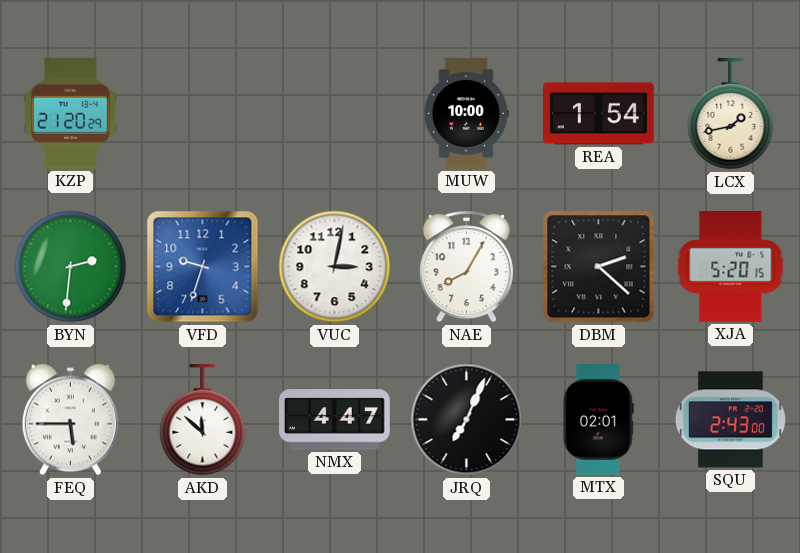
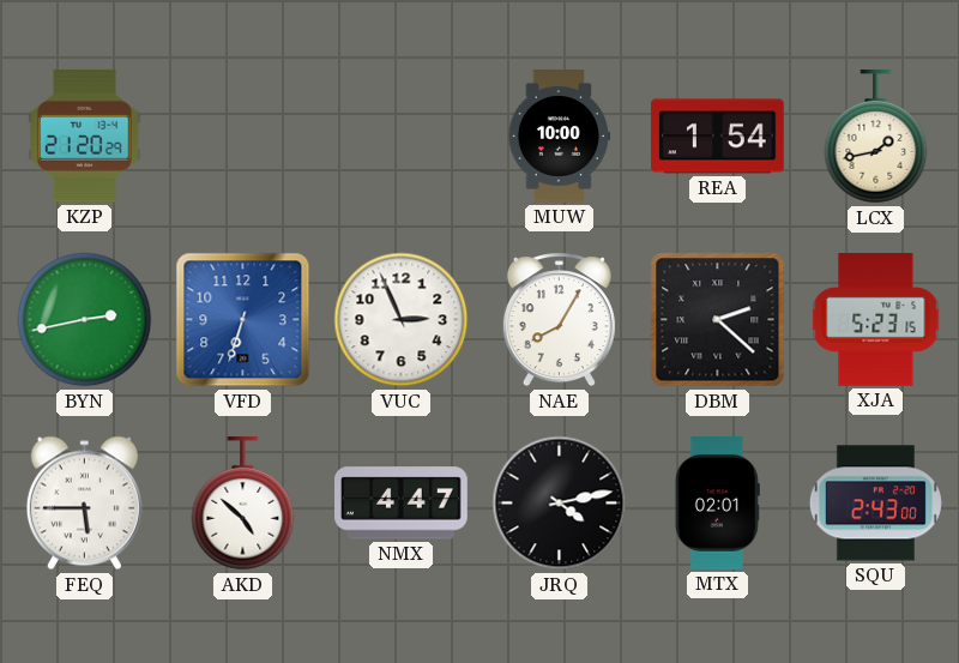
BYN: 2:31 -> 2:43 (85, 320)
VFD: 9:33 -> 6:33 (243, 320)
VUC: 3:02 -> 2:56 (402, 320)
XJA: 5:20 -> 5:23 (876, 320)
AKD: 11:52 -> 4:52 (243, 505)
JRQ: 7:04 -> 4:13 (560, 504)
